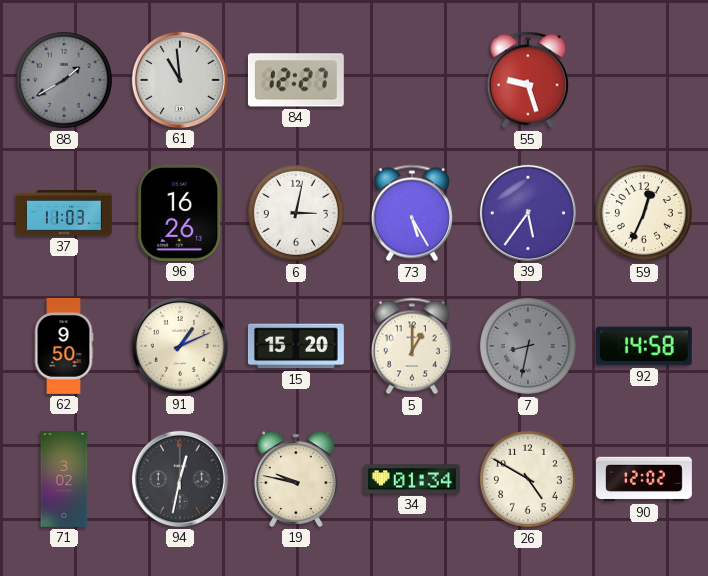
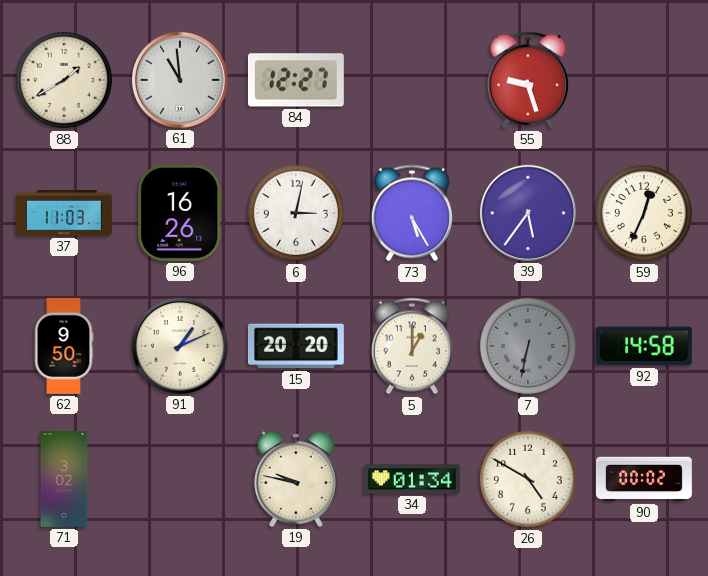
88 dial: grey -> cream (64, 80)
15: 15:20 -> 20:20 (296, 346)
7: 8:32 -> 6:32 (528, 346)
94: 12:32 -> none (180, 479)
90: 12:02 -> 00:02 (644, 479)
